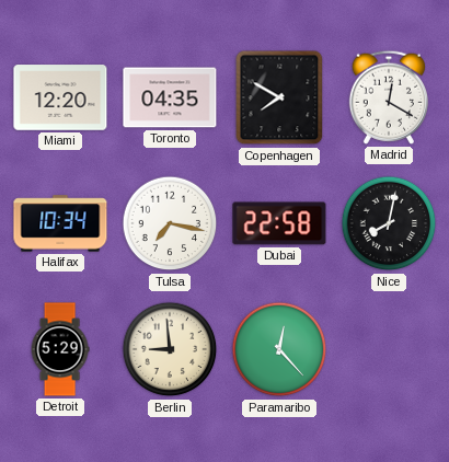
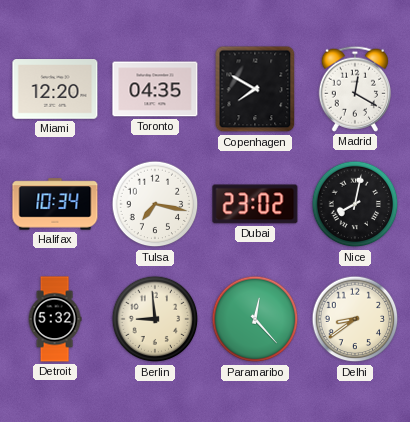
Dubai: 22:58 -> 23:02 (255, 204)
Detroit: 5:29 -> 5:32 (55, 319)
Delhi: none -> 8:39 (355, 319)
